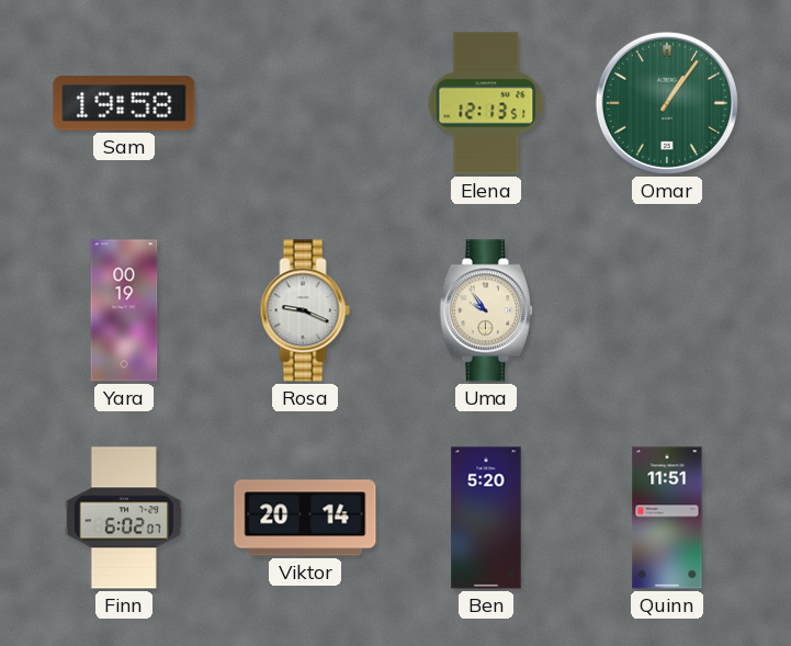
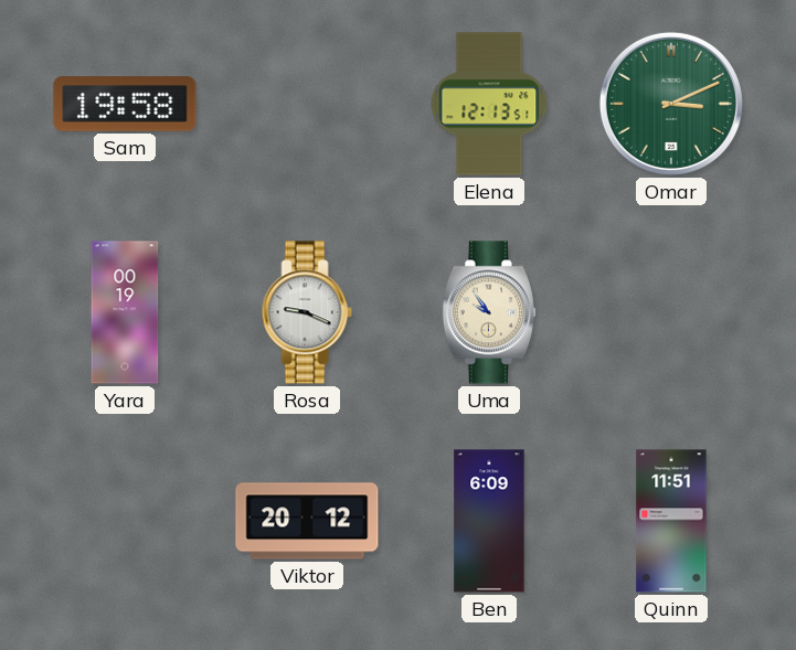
Omar: 1:06 -> 3:11 (671, 104)
Finn: 6:02 -> none (124, 518)
Viktor: 20:14 -> 20:12 (307, 521)
Ben: 5:20 -> 6:09 (489, 521)
